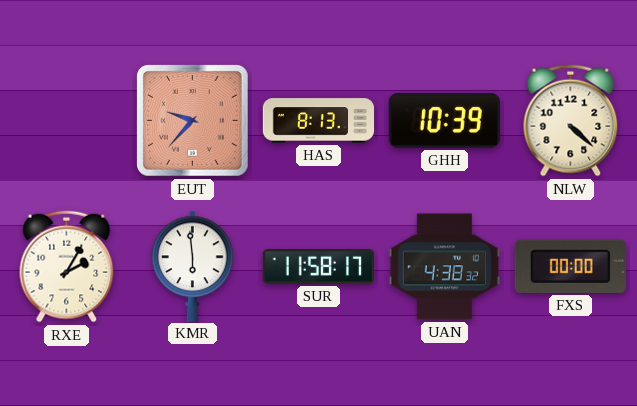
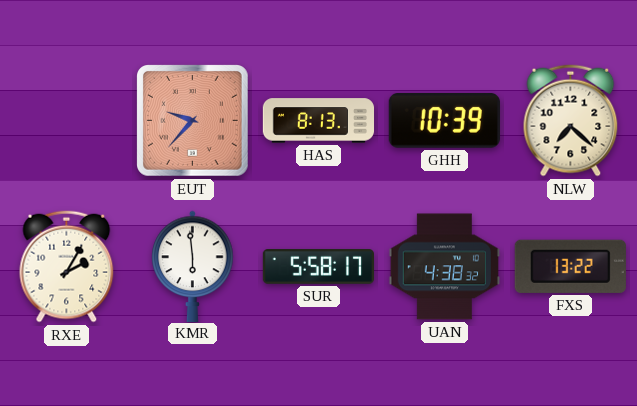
NLW: 4:22 -> 7:22 (571, 121)
SUR: 11:58 -> 5:58 (318, 267)
FXS: 00:00 -> 13:22 (570, 266)
